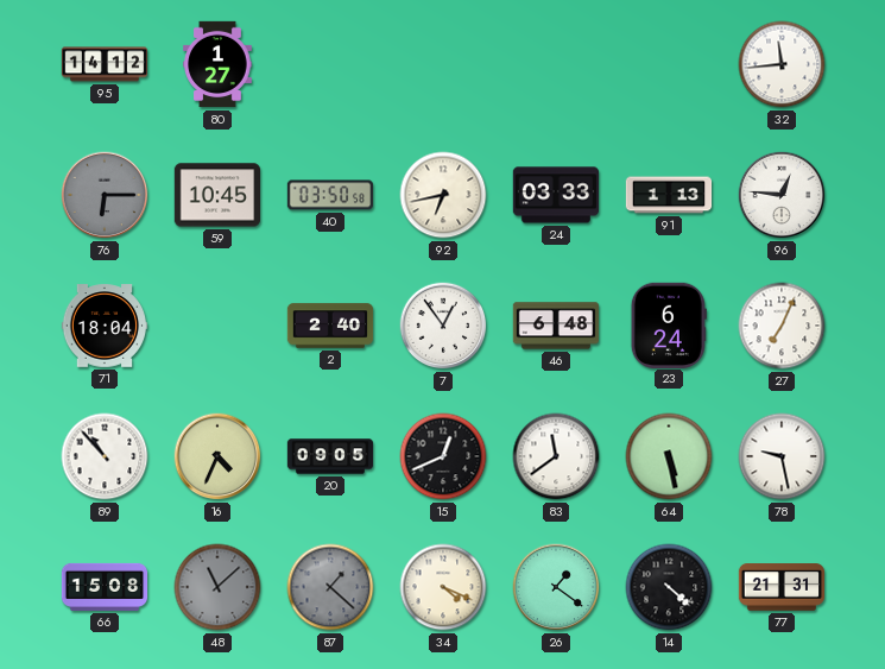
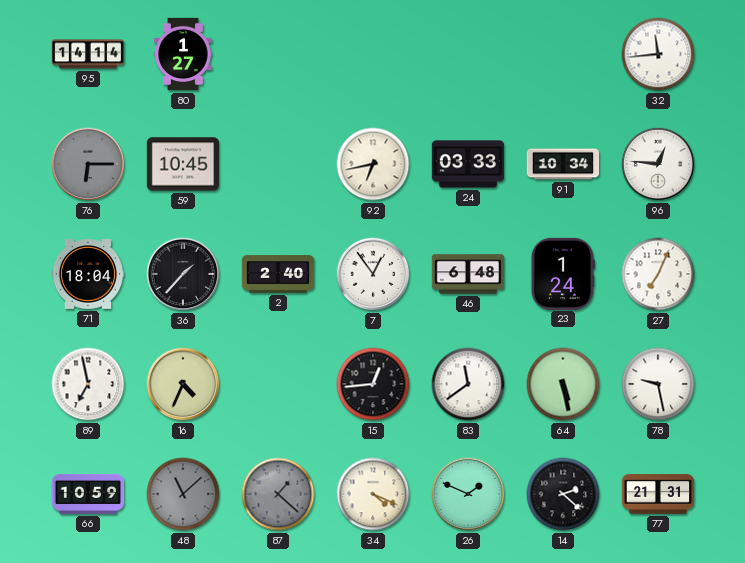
95: 14:12 -> 14:14 (88, 54)
40: 03:50 -> none (330, 195)
91: 1:13 -> 10:34 (563, 164)
36: none -> 1:37 (183, 274)
23: 6:24 -> 1:24 (563, 273)
89: 10:53 -> 6:58 (88, 384)
20: 09:05 -> none (330, 456)
15: 12:41 -> 12:44 (373, 384)
66: 15:08 -> 10:59 (88, 494)
26: 1:21 -> 1:49 (468, 494)
14: 4:22 -> 2:22 (563, 494)
